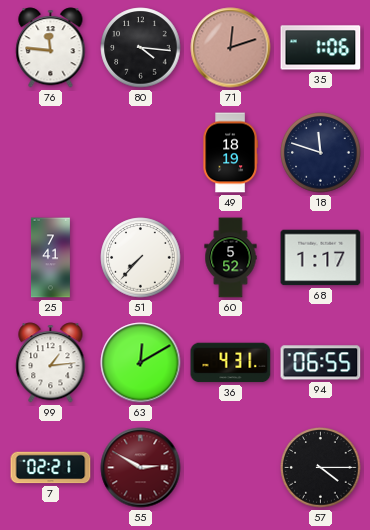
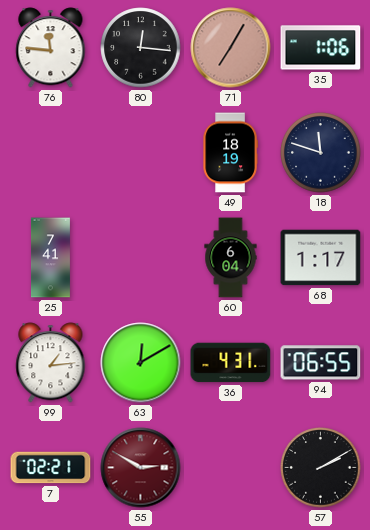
80: 4:16 -> 12:16 (141, 48)
71: 12:12 -> 7:05 (231, 48)
51: 7:37 -> none (141, 258)
60: 5:52 -> 6:04 (231, 258)
57: 4:15 -> 2:10 (321, 468)
